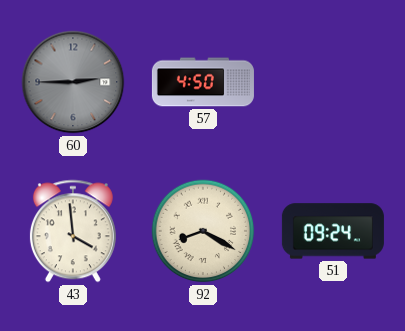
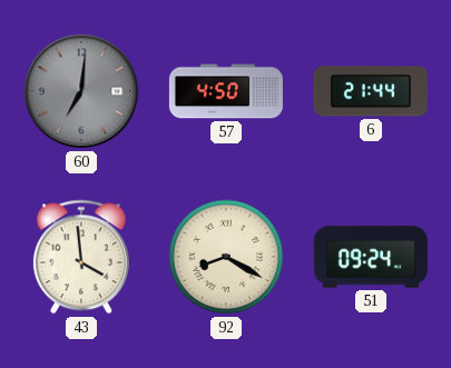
60: 2:45 -> 7:01 (81, 91)
6: none -> 21:44 (371, 91)
